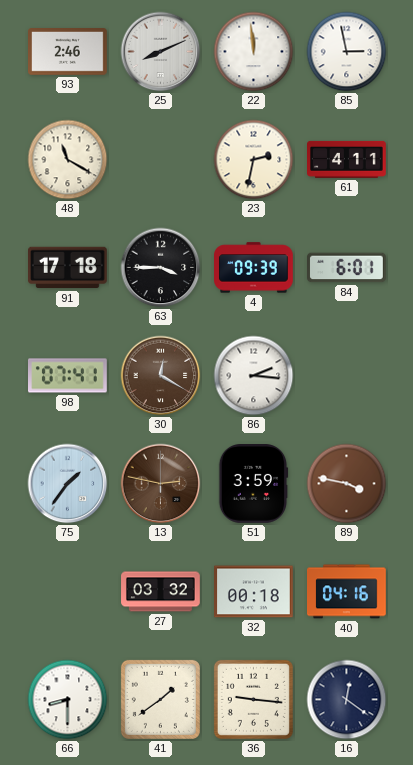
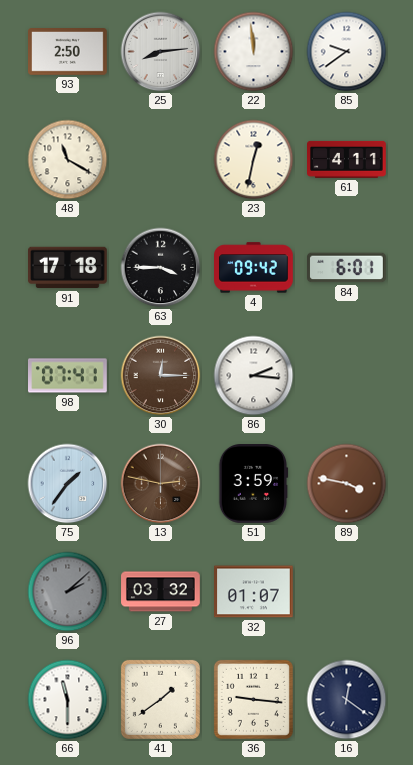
93: 2:46 -> 2:50 (68, 52)
25: 8:11 -> 8:14 (161, 52)
85: 2:58 -> 9:39 (347, 52)
23: 2:32 -> 12:32 (254, 160)
4: 09:39 -> 09:42 (254, 268)
30: 12:20 -> 12:15 (161, 376)
96: none -> 2:08 (68, 592)
32: 00:18 -> 01:07 (254, 592)
40: 04:16 -> none (347, 592)
66: 8:30 -> 11:30 (68, 700)
